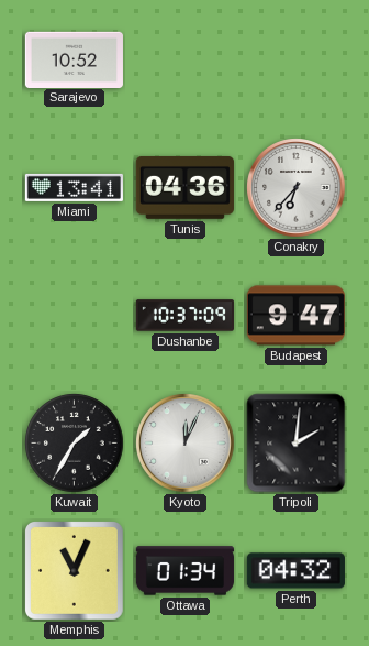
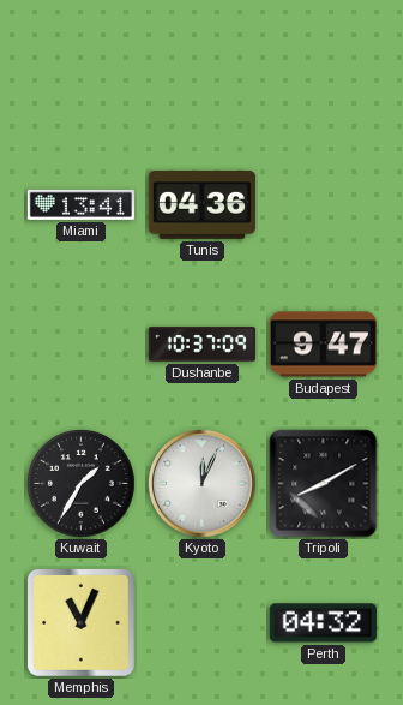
Sarajevo: 10:52 -> none (74, 59)
Conakry: 6:37 -> none (297, 188)
Tripoli: 2:01 -> 8:10 (324, 484)
Ottawa: 01:34 -> none (185, 571)
